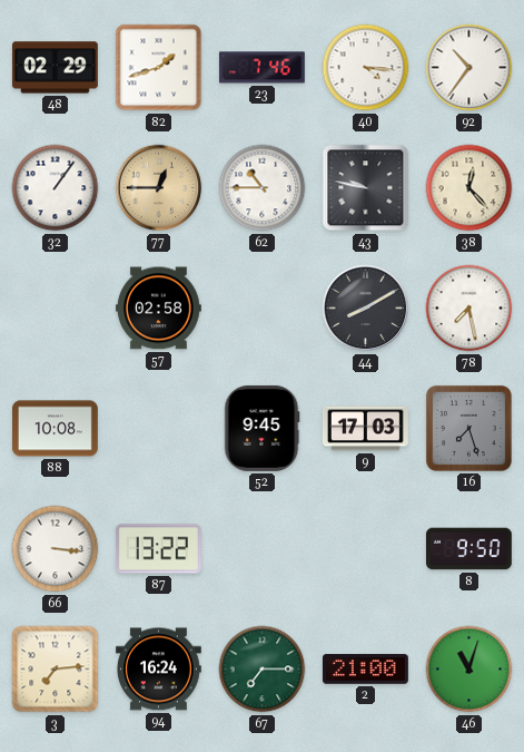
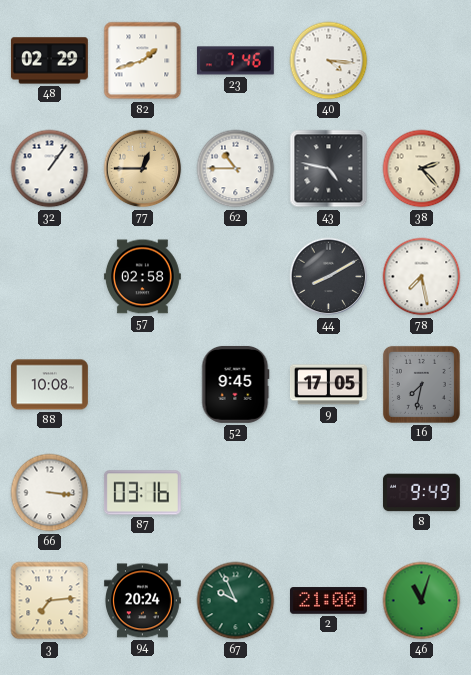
92: 10:36 -> none (469, 68)
43: 9:47 -> 4:47 (329, 169)
38: 12:23 -> 2:23 (422, 169)
9: 17:03 -> 17:05 (328, 385)
16: 7:27 -> 7:32 (421, 384)
87: 13:22 -> 03:16 (142, 493)
8: 9:50 -> 9:49 (421, 493)
94: 16:24 -> 20:24 (142, 601)
67: 7:15 -> 9:56 (236, 601)
